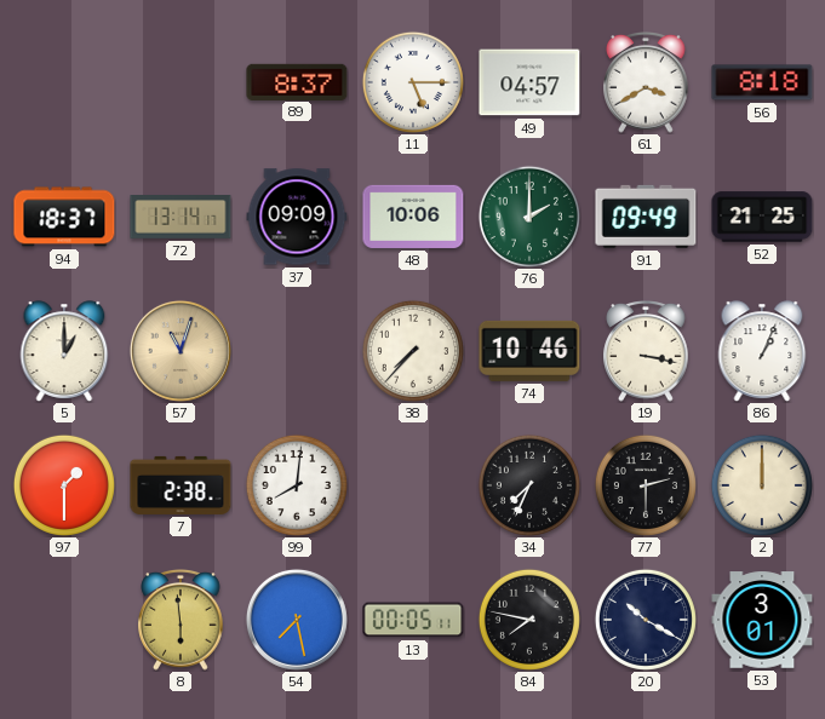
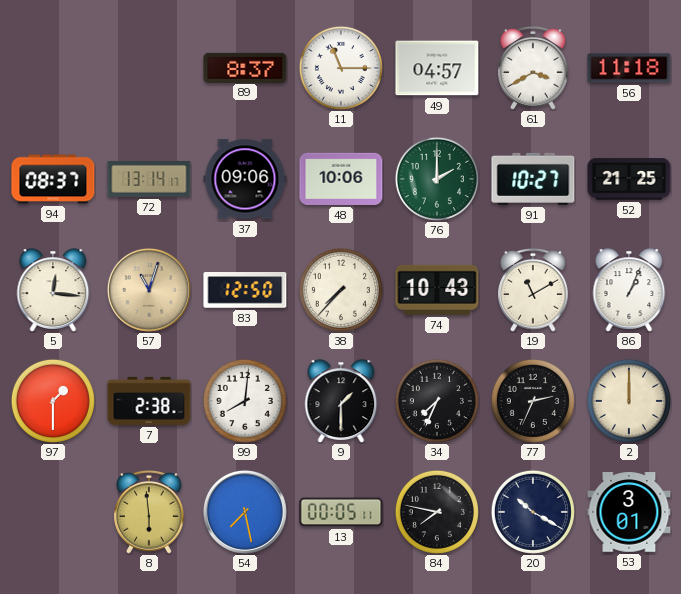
11: 5:15 -> 11:15 (341, 68)
56: 8:18 -> 11:18 (629, 68)
94: 18:37 -> 08:37 (53, 179)
37: 09:09 -> 09:06 (245, 179)
91: 09:49 -> 10:27 (533, 179)
5: 1:00 -> 12:16 (53, 290)
83: none -> 12:50 (245, 290)
74: 10:46 -> 10:43 (437, 290)
19: 3:17 -> 11:10 (533, 291)
9: none -> 1:30 (341, 401)
77: 2:30 -> 2:34 (533, 401)
